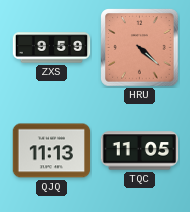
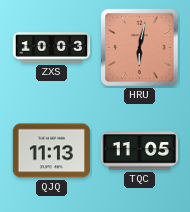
ZXS: 9:59 -> 10:03 (52, 48)
HRU: 4:22 -> 6:02 (140, 48)
